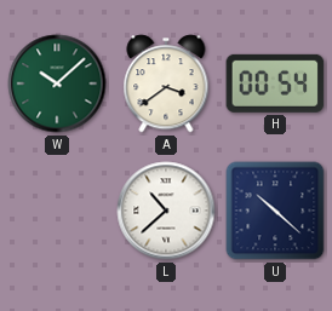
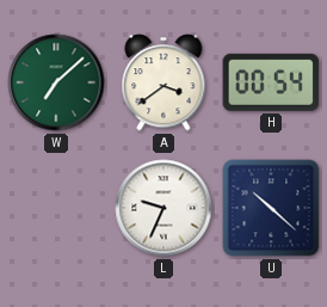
W: 10:08 -> 7:08 (56, 82)
L: 10:38 -> 9:34 (163, 208)
